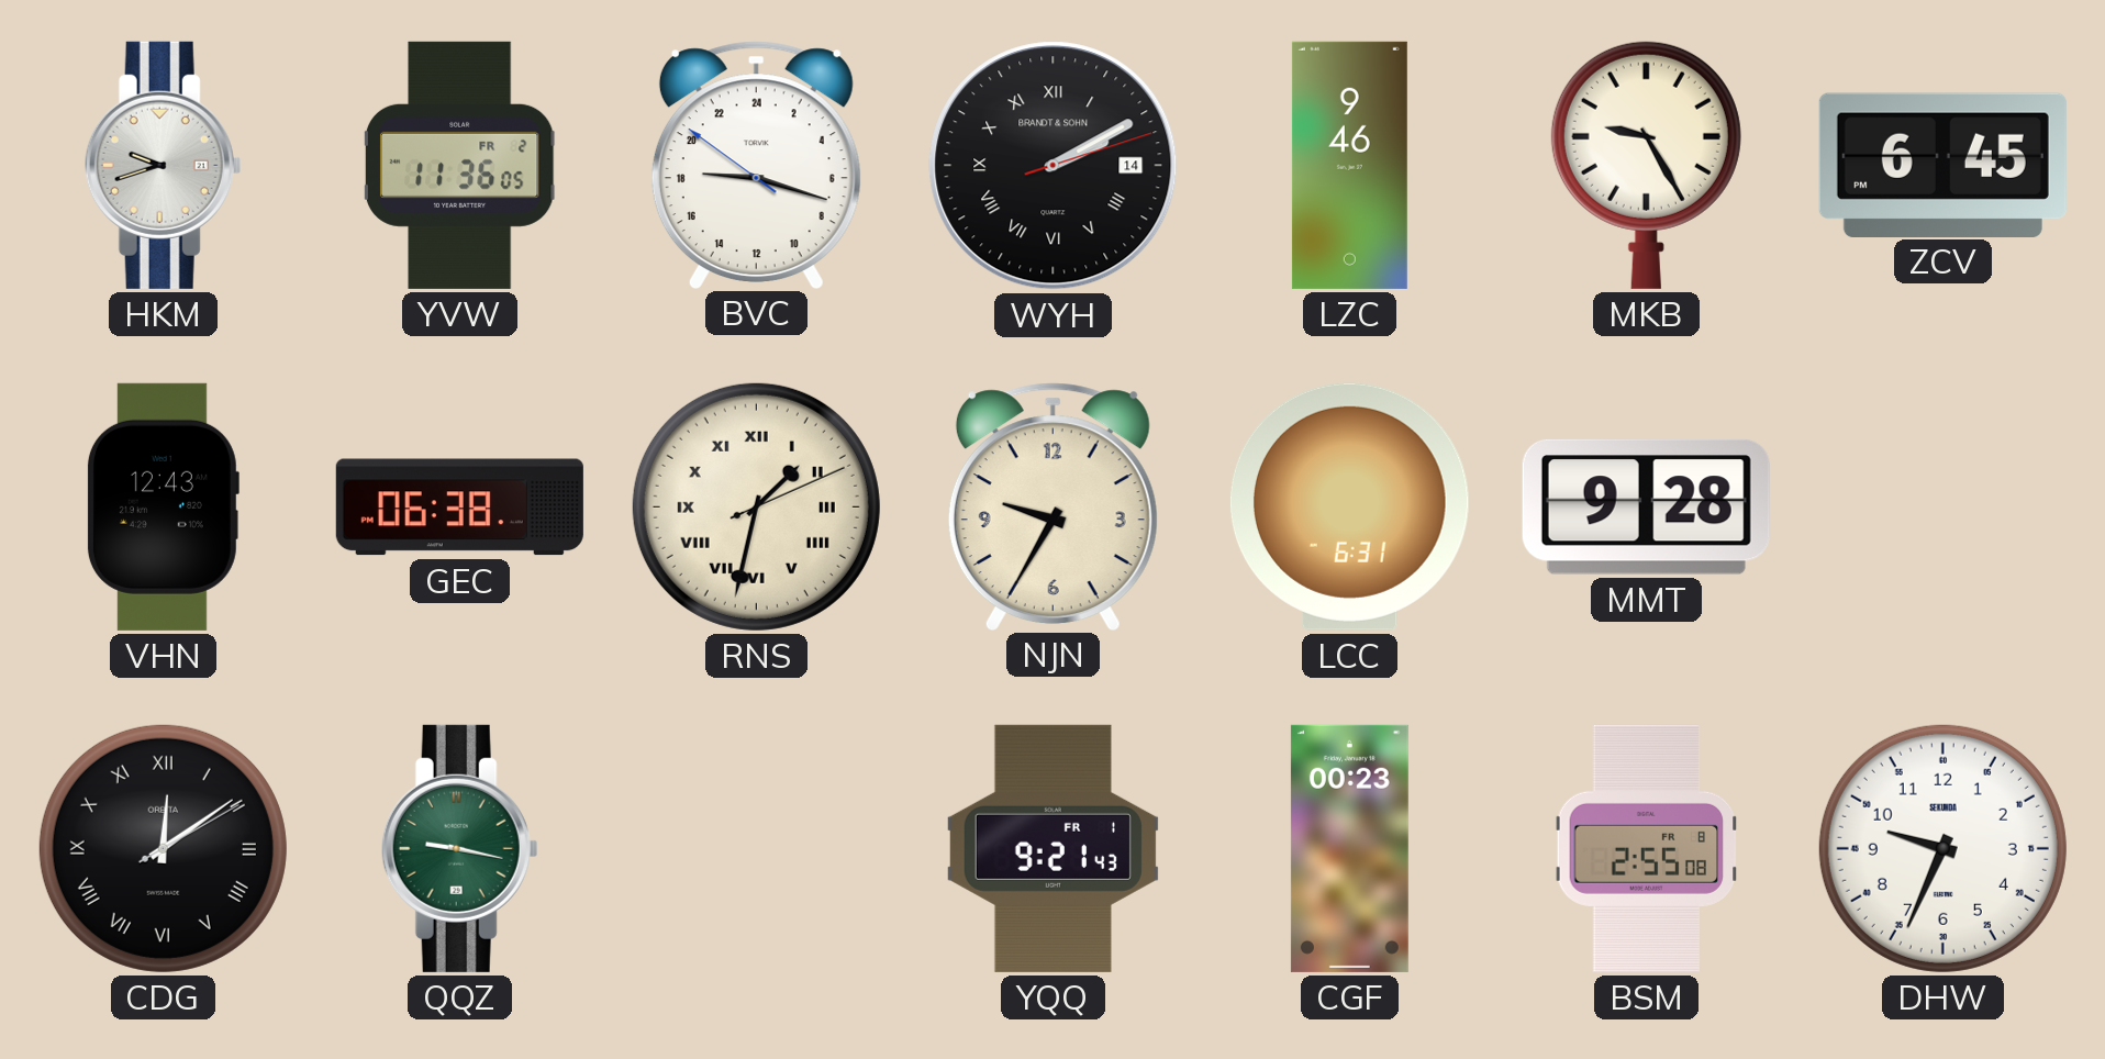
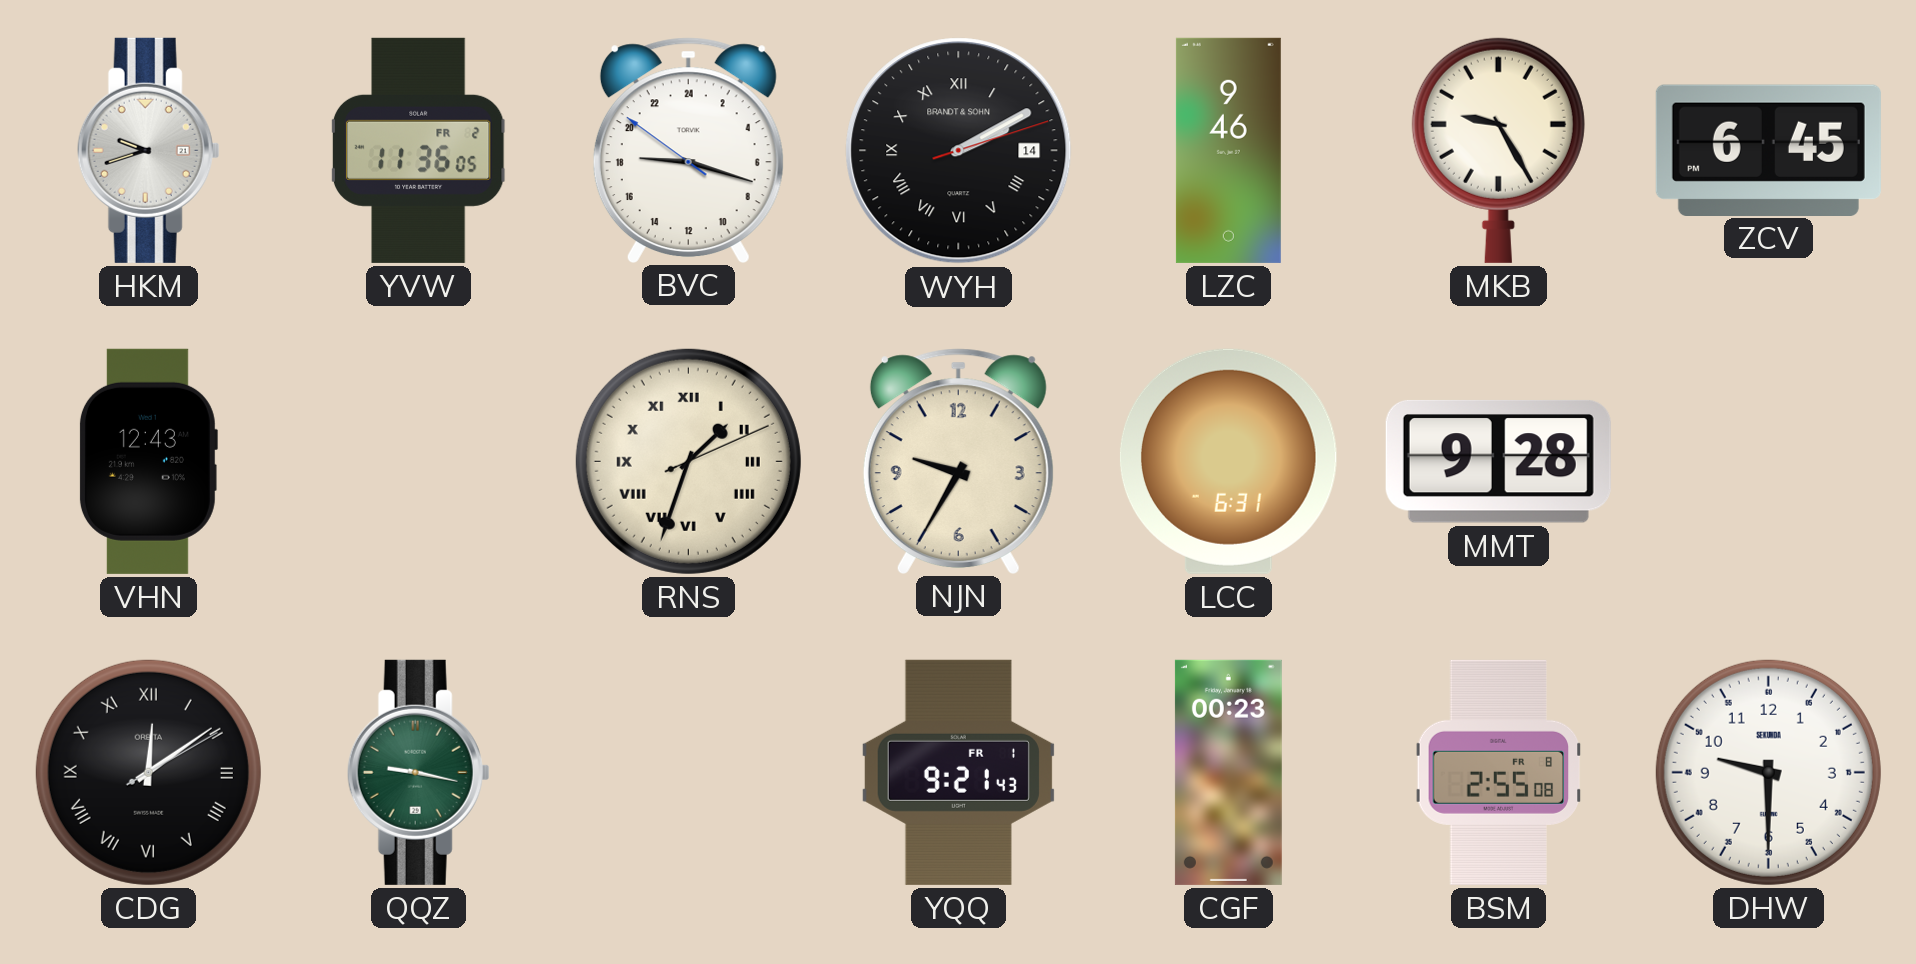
GEC: 06:38 -> none (459, 508)
RNS: 1:32 -> 1:33 (688, 461)
DHW: 9:34 -> 9:30 (1768, 772)
